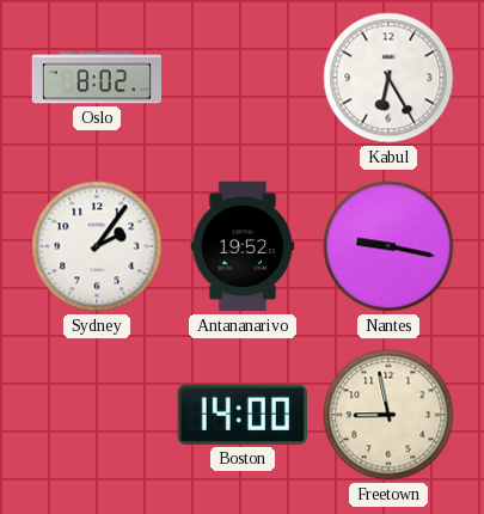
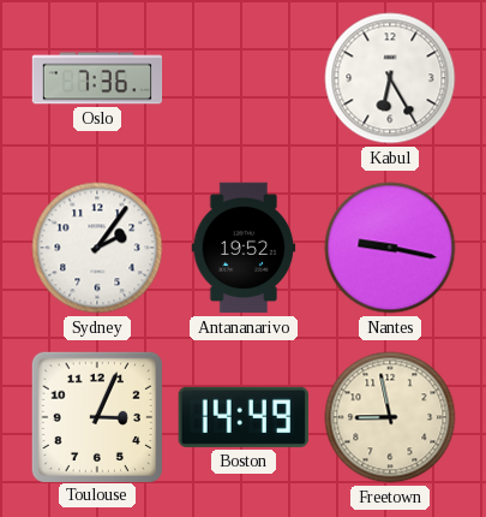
Oslo: 8:02 -> 7:36 (97, 78)
Toulouse: none -> 3:04 (96, 416)
Boston: 14:00 -> 14:49 (244, 417)
